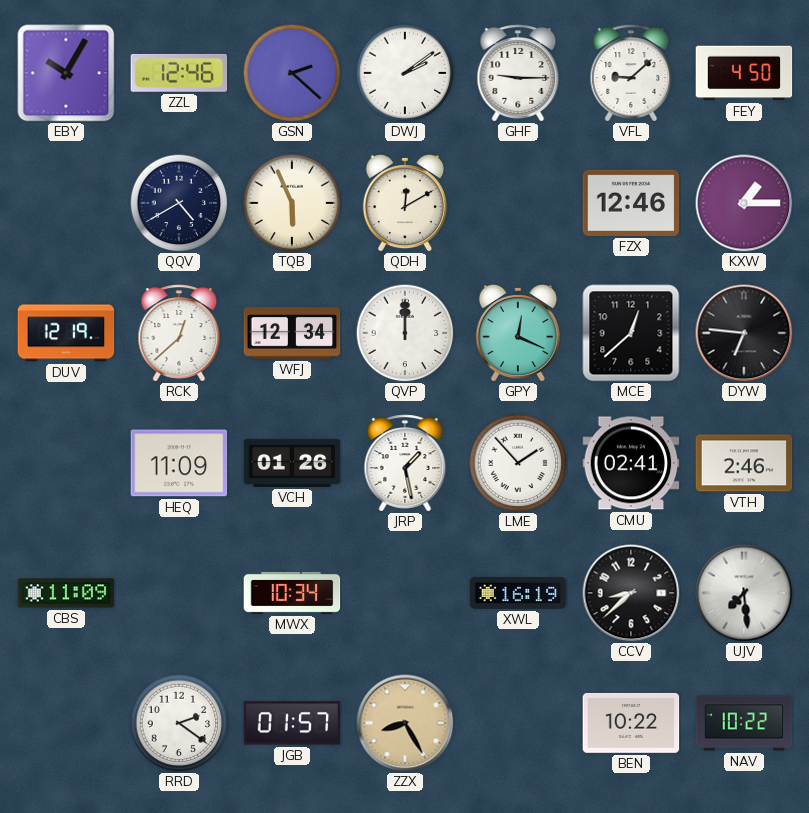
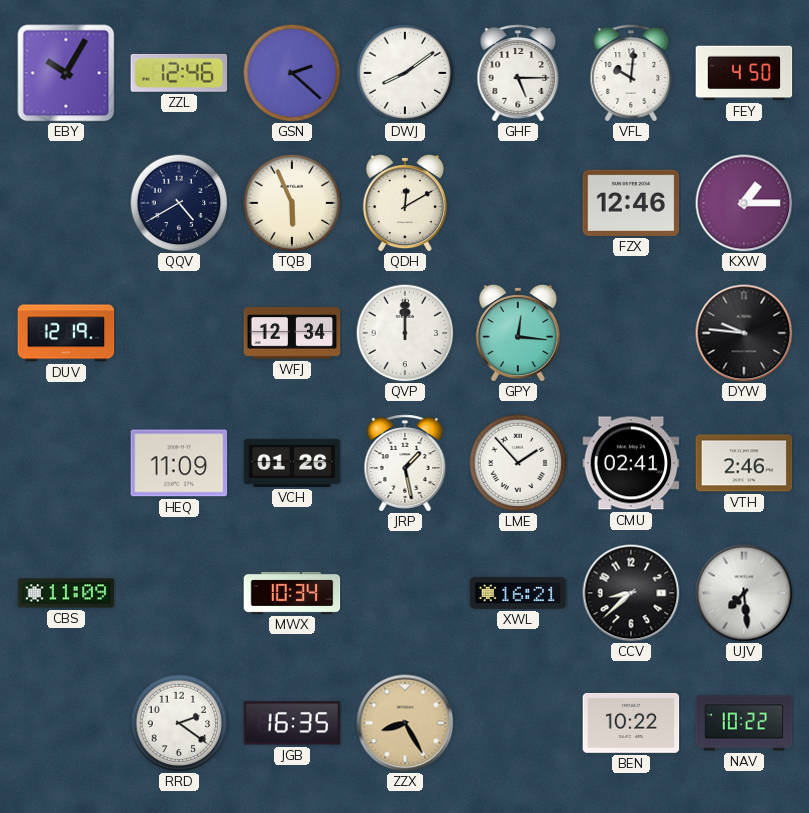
DWJ: 2:09 -> 8:09 (405, 73)
GHF: 9:15 -> 5:15 (518, 73)
VFL: 9:08 -> 10:01 (631, 73)
RCK: 12:38 -> none (179, 333)
GPY: 12:19 -> 12:16 (518, 333)
MCE: 12:38 -> none (631, 333)
DYW: 6:46 -> 9:46 (744, 333)
XWL: 16:19 -> 16:21 (518, 593)
JGB: 01:57 -> 16:35 (292, 723)
